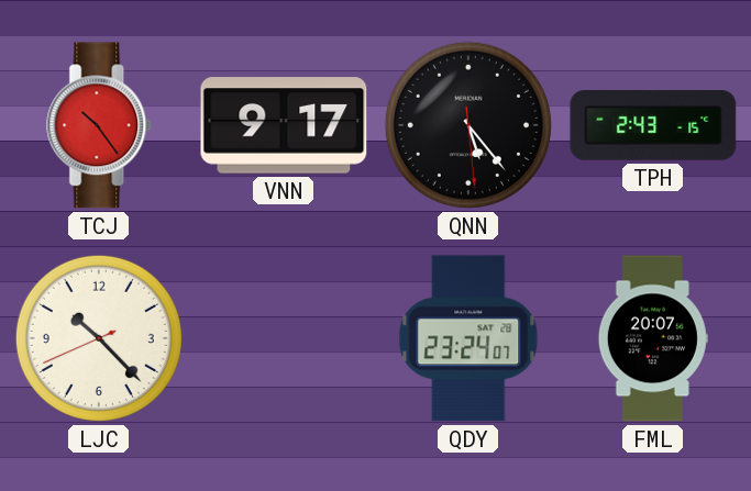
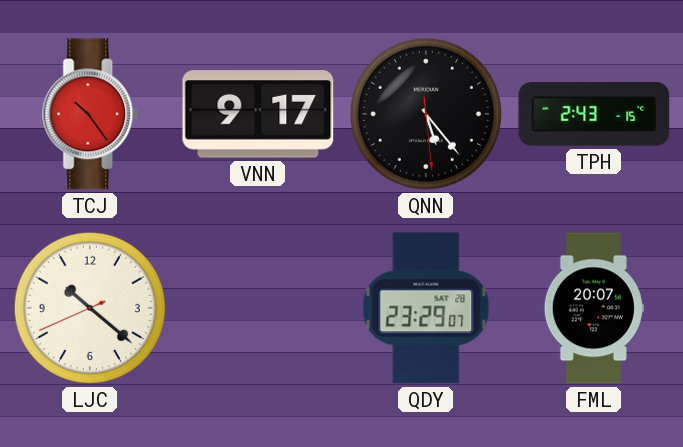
LJC: 10:22 -> 10:21 (90, 308)
QDY: 23:24 -> 23:29 (426, 308)
